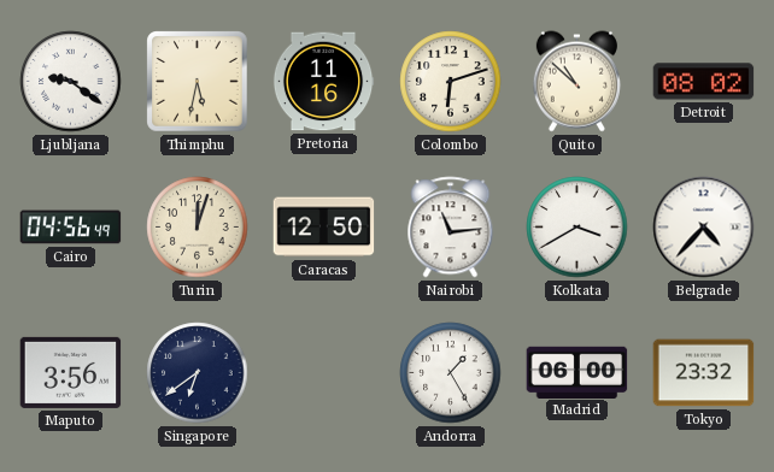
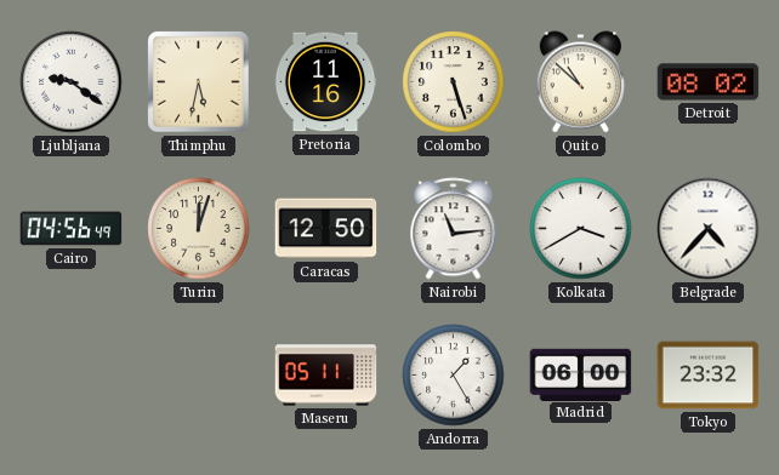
Colombo: 6:12 -> 5:27 (454, 82)
Maputo: 3:56 -> none (71, 372)
Singapore: 6:39 -> none (198, 373)
Maseru: none -> 05:11 (326, 376)
